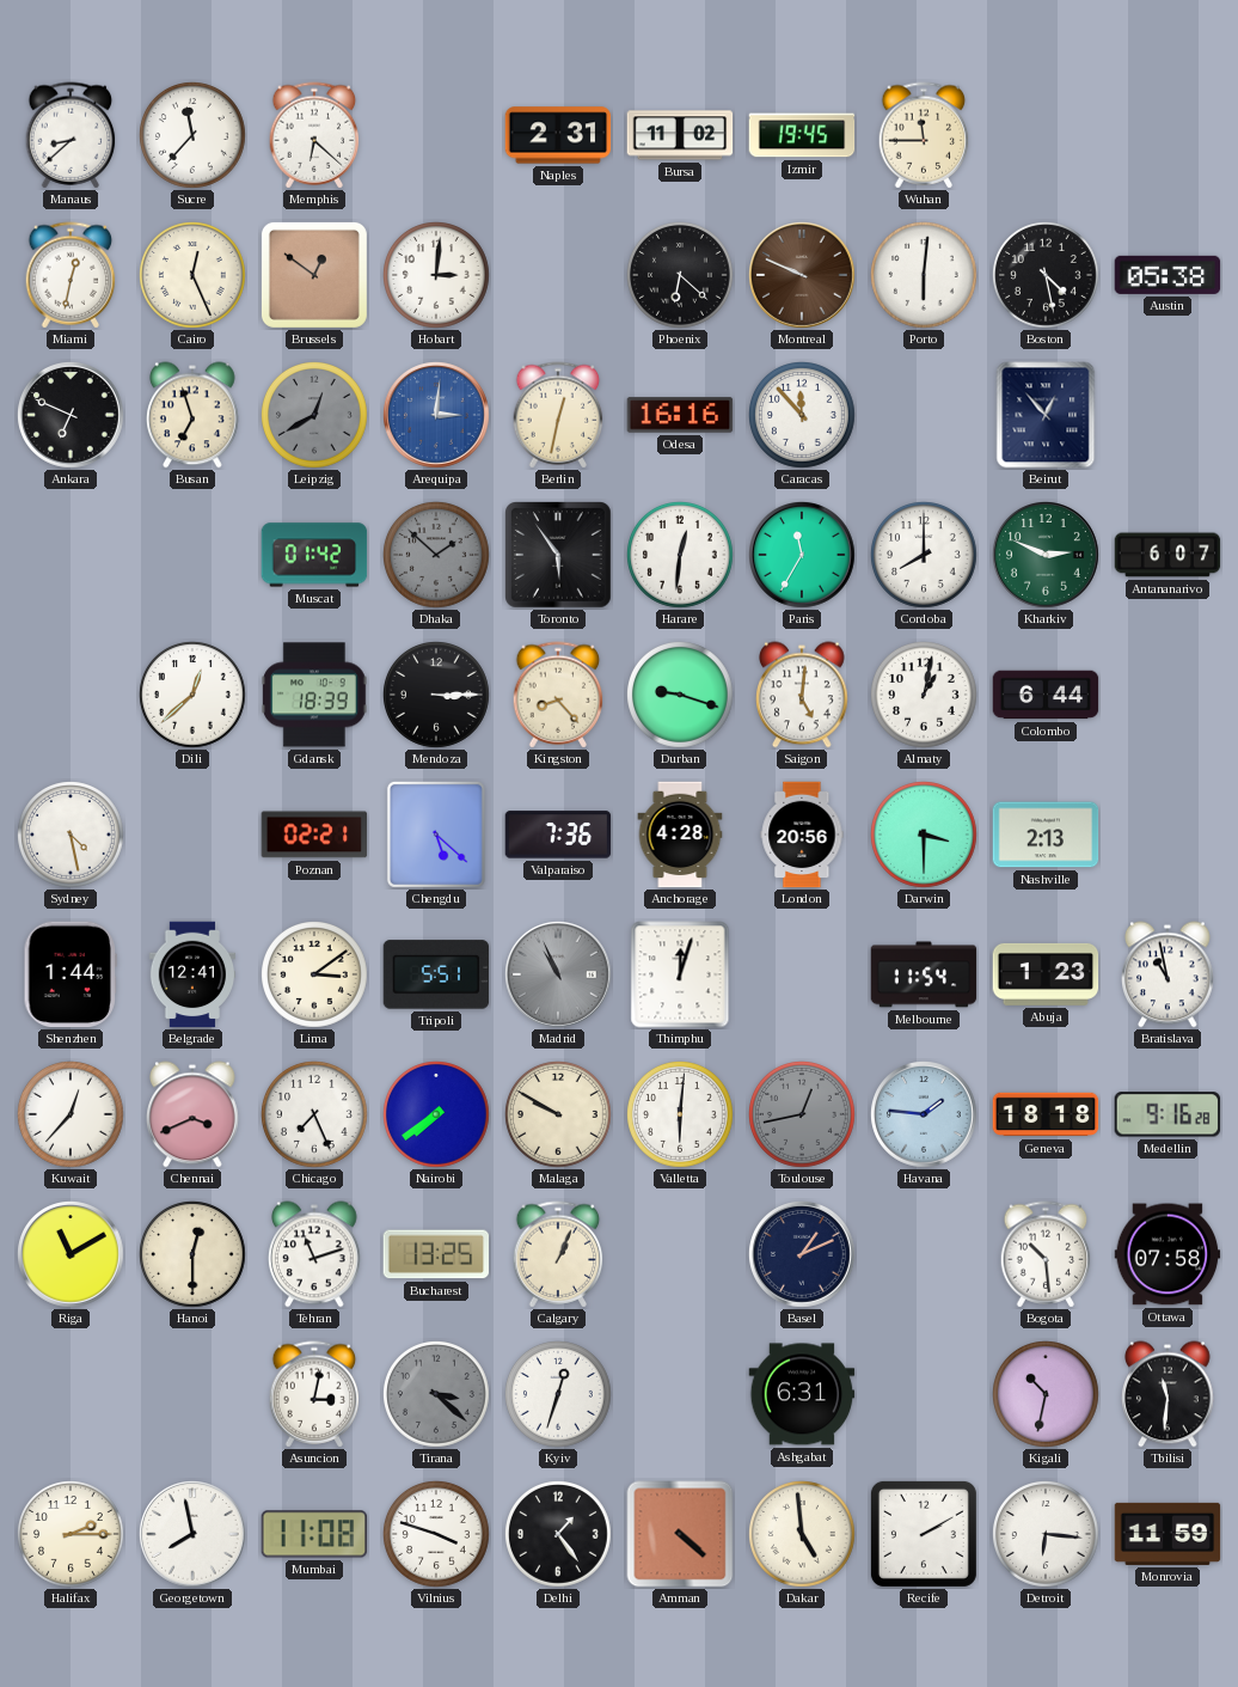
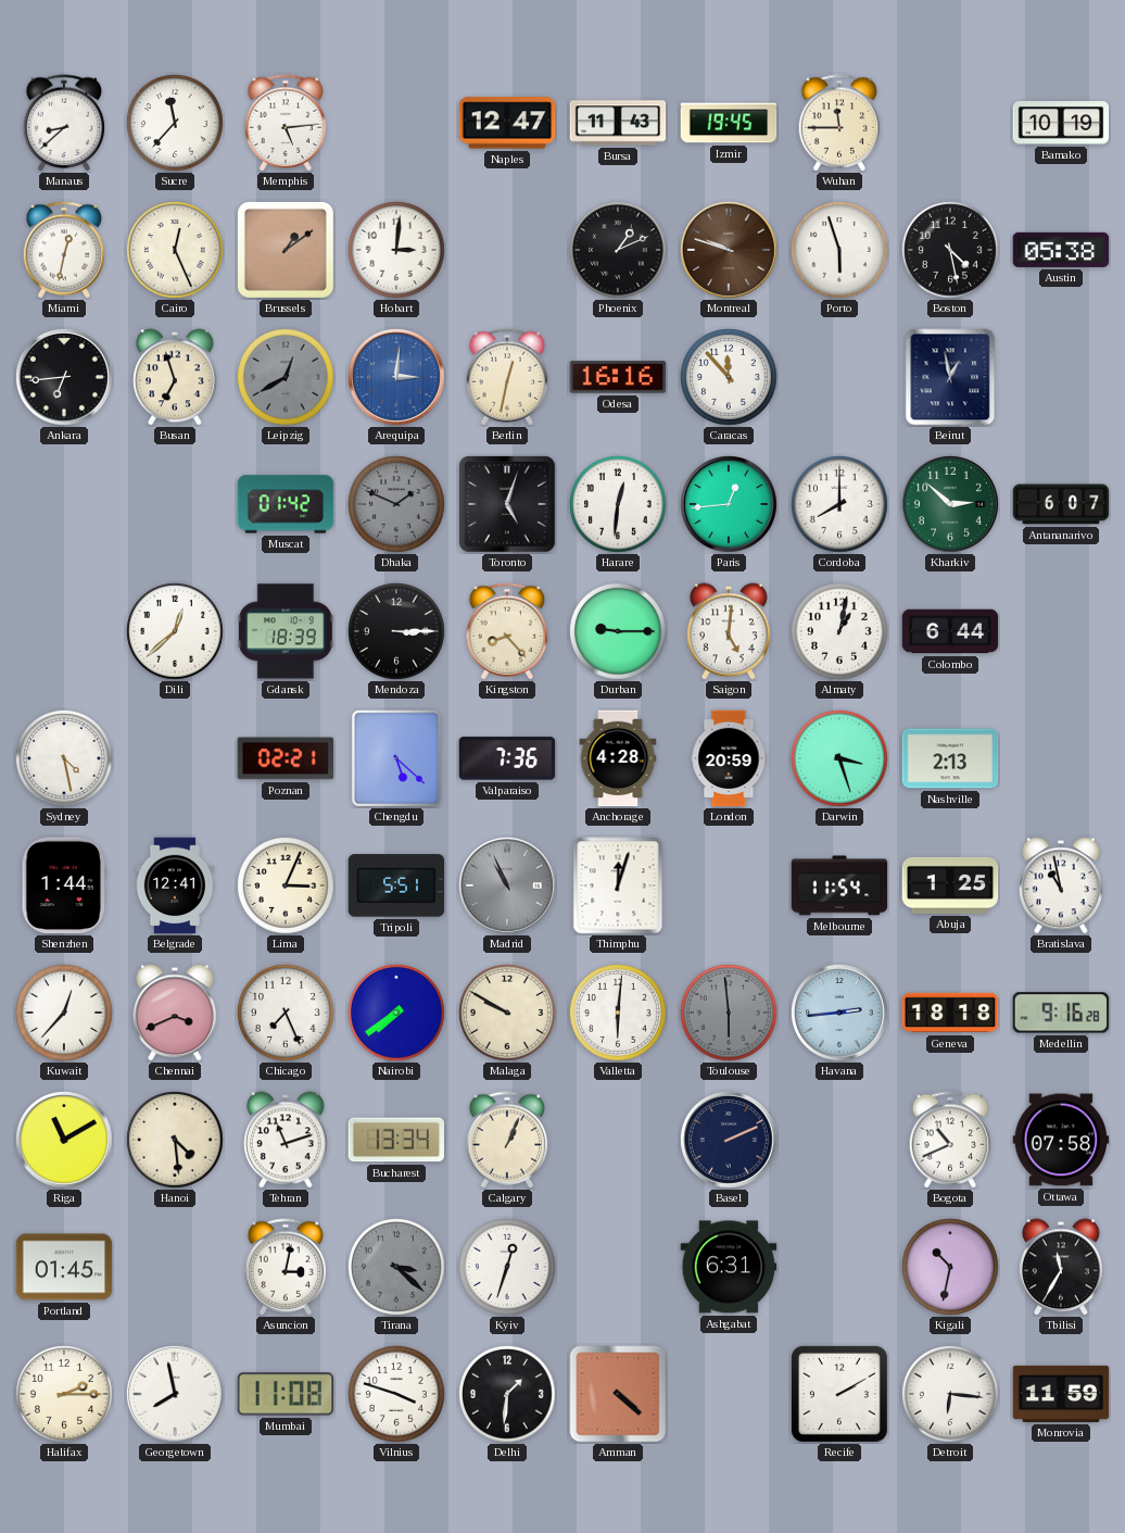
Memphis: 6:22 -> 5:14 (286, 123)
Naples: 2:31 -> 12:47 (507, 123)
Bursa: 11:02 -> 11:43 (618, 123)
Bamako: none -> 10:19 (1061, 123)
Brussels: 12:51 -> 1:09 (286, 250)
Phoenix: 6:22 -> 1:11 (619, 251)
Montreal: 9:49 -> 9:48 (730, 251)
Porto: 6:01 -> 5:57 (840, 251)
Ankara: 6:49 -> 6:44 (65, 378)
Beirut: 12:53 -> 12:58 (950, 377)
Dhaka: 1:52 -> 1:49 (397, 505)
Toronto: 5:54 -> 5:03 (507, 504)
Paris: 11:35 -> 12:44 (730, 505)
Kharkiv: 2:49 -> 2:52 (951, 505)
Durban: 9:18 -> 9:15 (619, 632)
London: 20:56 -> 20:59 (729, 758)
Darwin: 3:30 -> 3:27 (840, 759)
Lima: 3:09 -> 3:04 (287, 887)
Abuja: 1:23 -> 1:25 (950, 885)
Toulouse: 12:43 -> 5:59 (730, 1014)
Havana: 1:46 -> 2:44 (840, 1014)
Hanoi: 12:30 -> 4:29 (176, 1141)
Bucharest: 13:25 -> 13:34 (396, 1140)
Basel: 1:11 -> 2:11 (730, 1141)
Bogota: 10:29 -> 10:41 (950, 1140)
Portland: none -> 01:45 (64, 1267)
Tbilisi: 11:31 -> 11:35 (1062, 1267)
Delhi: 1:24 -> 1:31 (508, 1395)
Dakar: 4:59 -> none (803, 1535)
